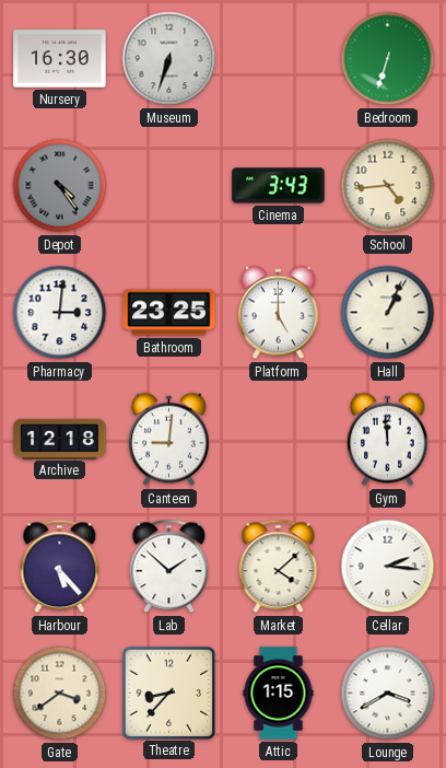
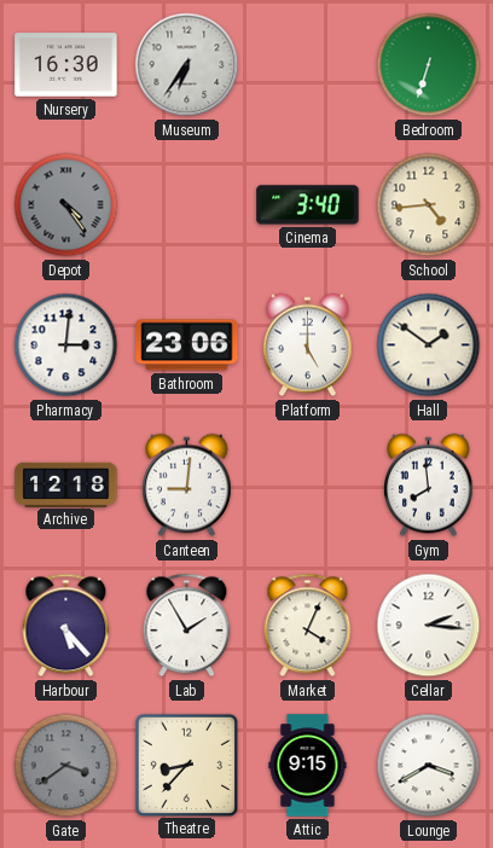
Museum: 6:33 -> 6:36 (187, 65)
Cinema: 3:43 -> 3:40 (308, 205)
Bathroom: 23:25 -> 23:06 (187, 345)
Hall: 1:04 -> 1:51 (429, 345)
Gym: 11:59 -> 7:59 (429, 486)
Lab: 1:52 -> 1:55 (187, 626)
Market: 4:08 -> 4:04 (308, 626)
Gate dial: cream -> grey (66, 766)
Attic: 1:15 -> 9:15 (308, 766)
